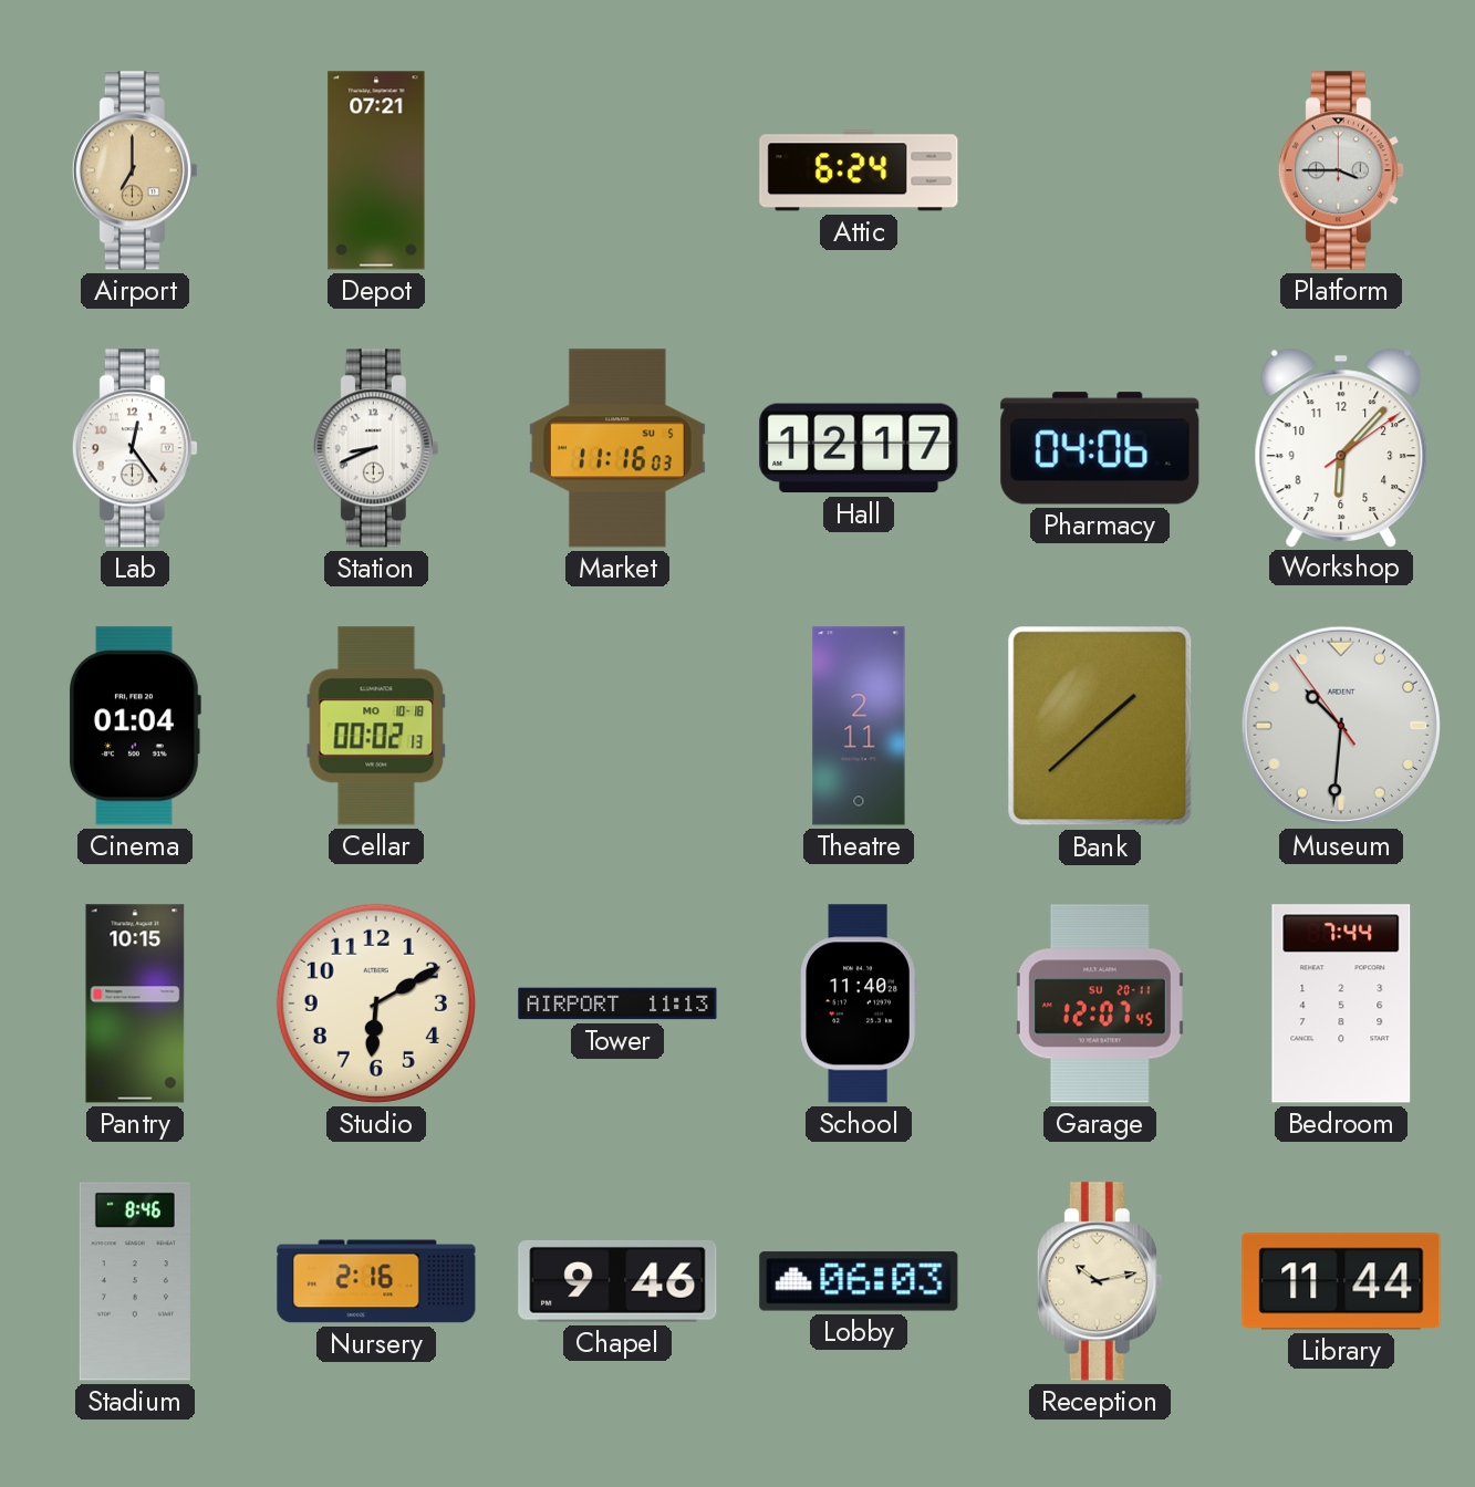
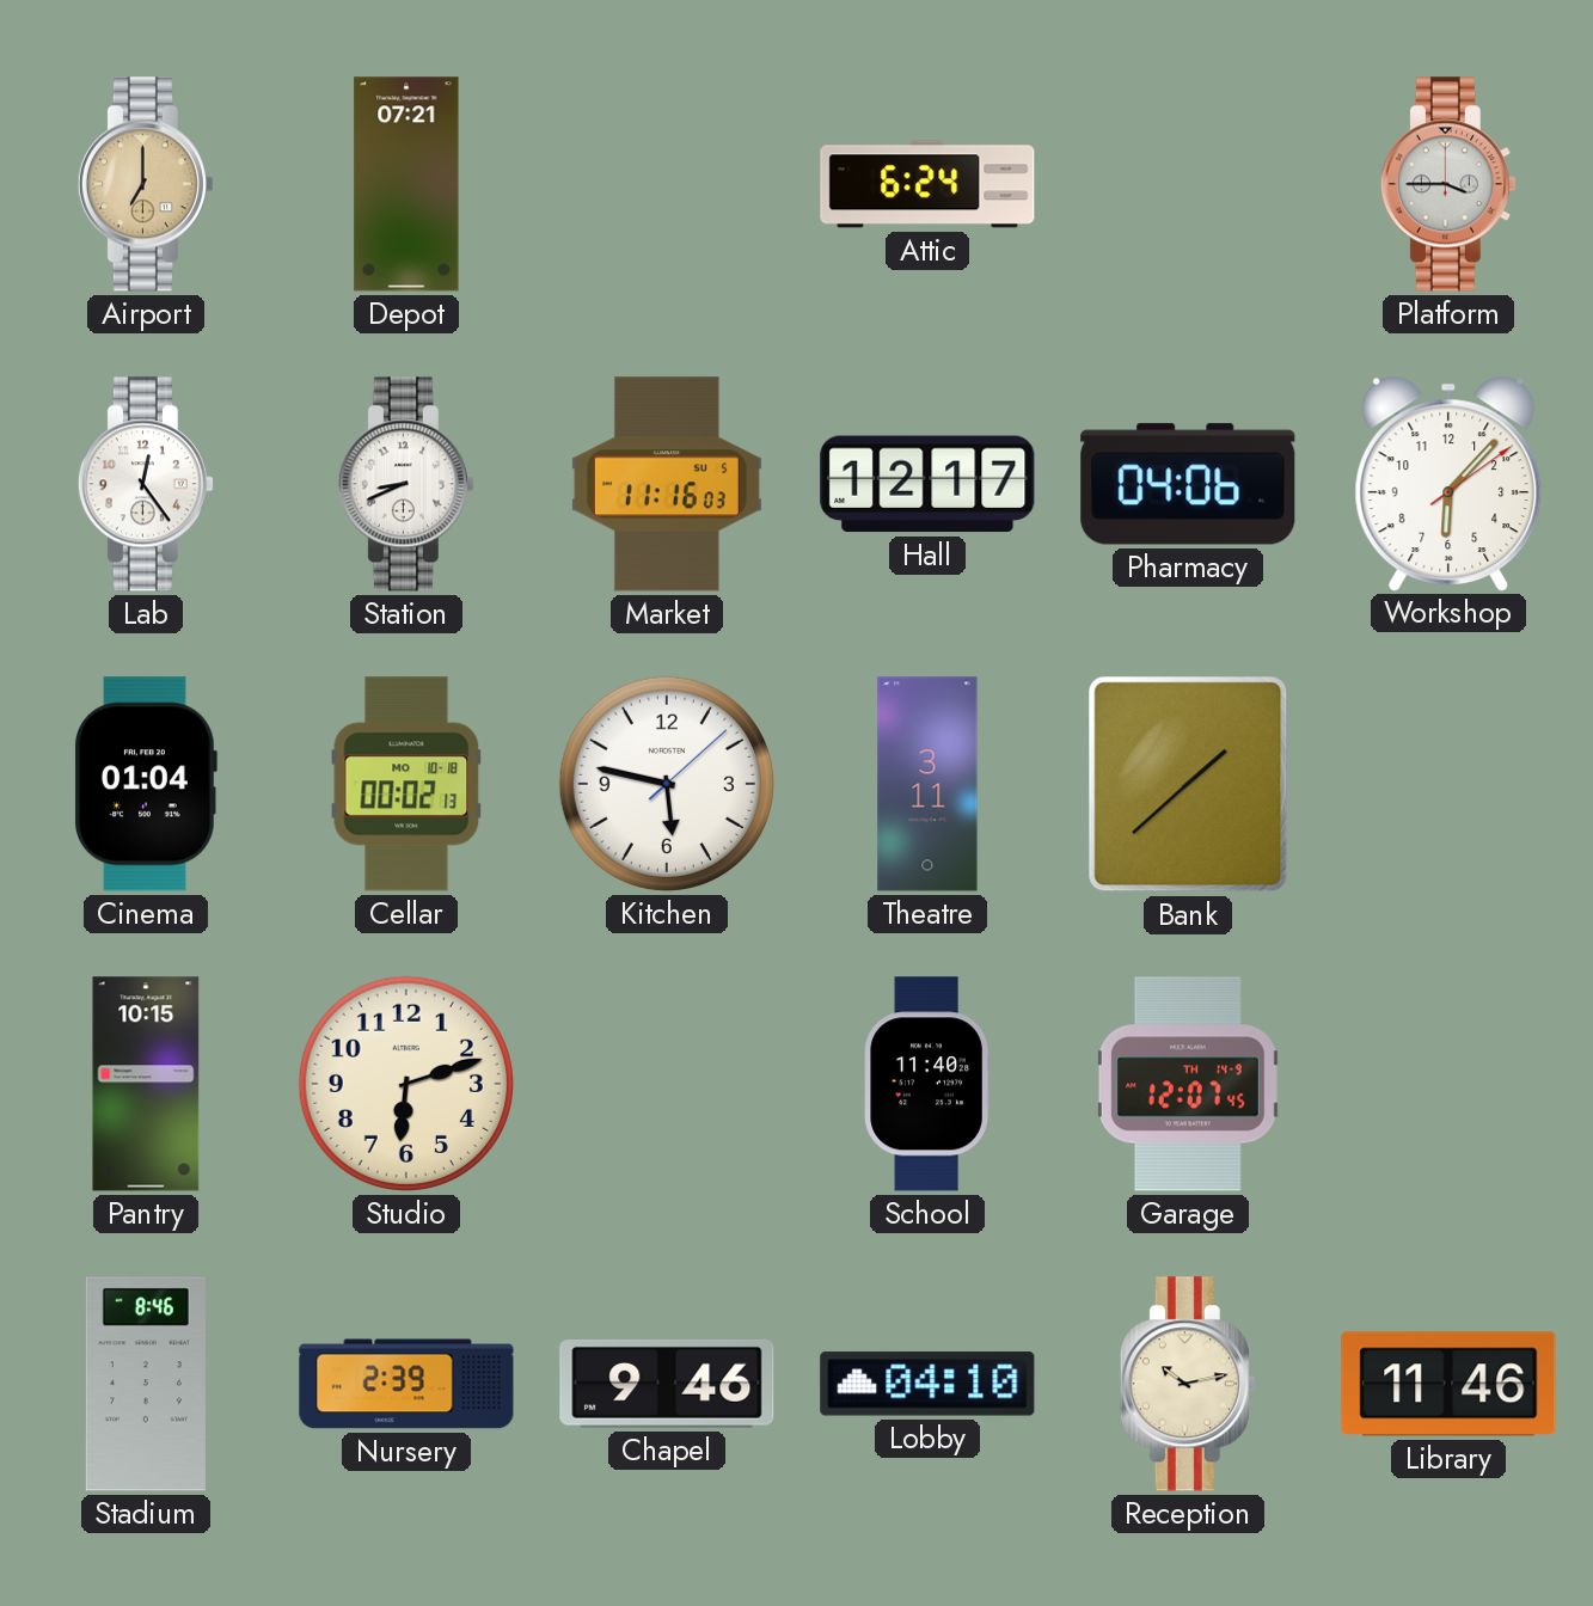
Kitchen: none -> 5:47 (667, 784)
Theatre: 2:11 -> 3:11 (927, 784)
Museum: 10:30 -> none (1341, 726)
Studio: 6:10 -> 6:12 (406, 1084)
Tower: 11:13 -> none (617, 1004)
Garage date: SU 20-11 -> TH 14-9 (1188, 1084)
Bedroom: 7:44 -> none (1341, 1004)
Nursery: 2:16 -> 2:39 (406, 1384)
Lobby: 06:03 -> 04:10 (927, 1384)
Library: 11:44 -> 11:46 (1448, 1384)
